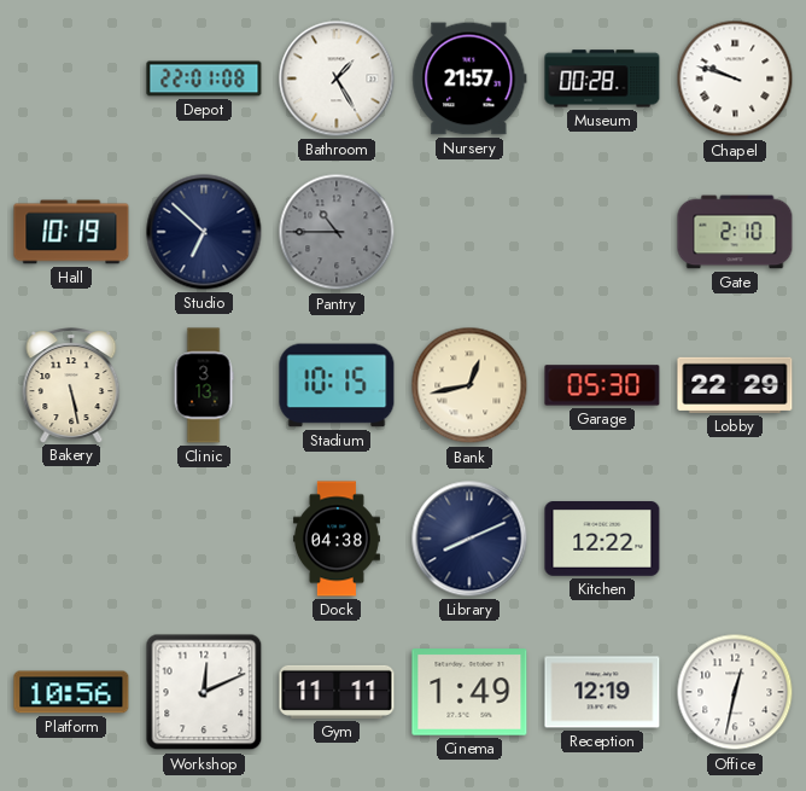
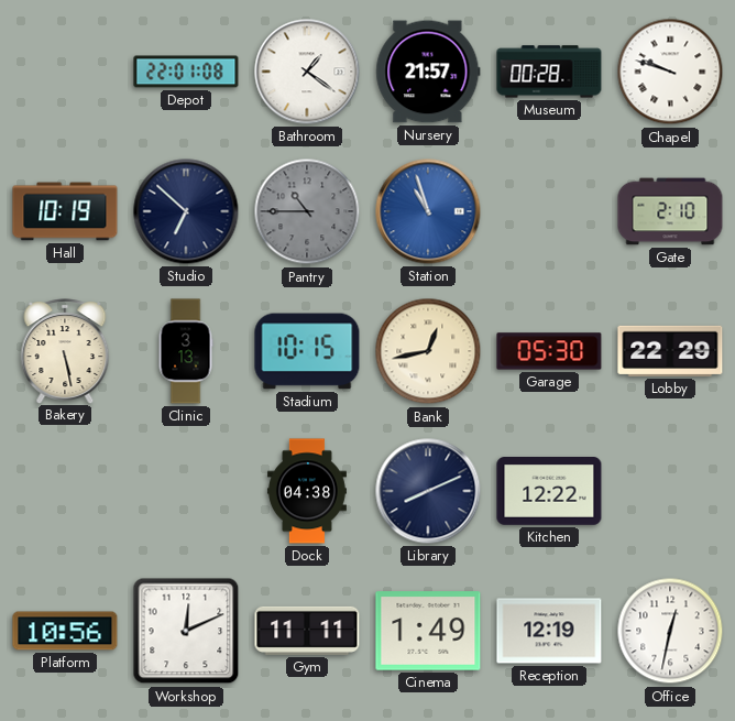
Bathroom: 1:25 -> 1:21 (307, 72)
Station: none -> 10:57 (428, 211)
